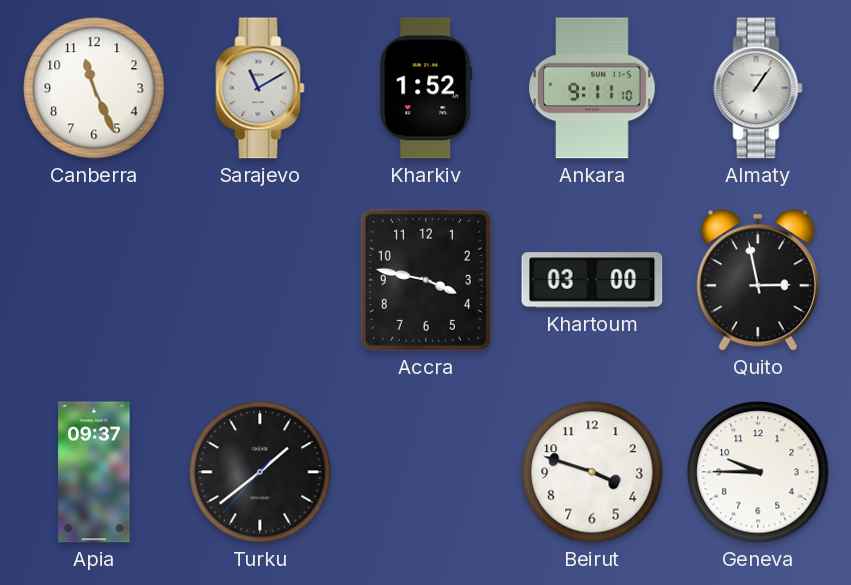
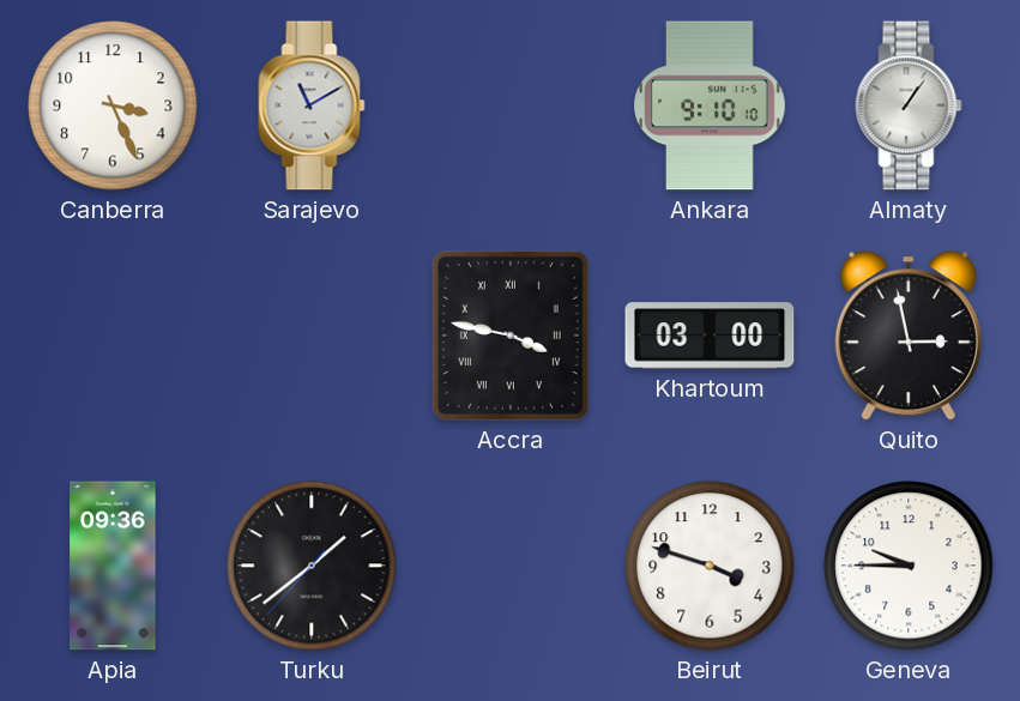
Canberra: 11:26 -> 3:26 (113, 105)
Kharkiv: 1:52 -> none (426, 88)
Ankara: 9:11 -> 9:10 (710, 105)
Accra numerals: Arabic -> Roman (511, 336)
Apia: 09:37 -> 09:36 (113, 566)
